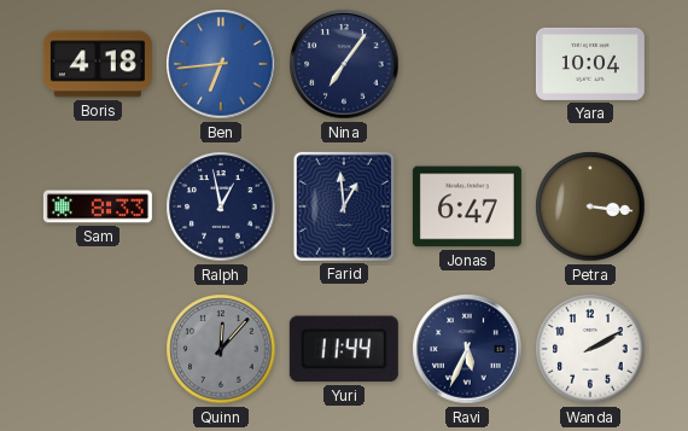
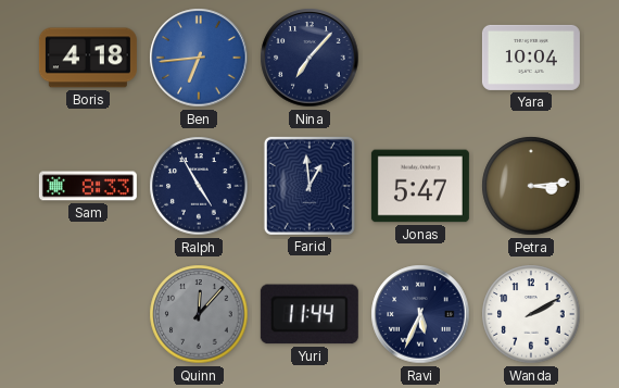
Nina: 7:06 -> 7:07 (309, 58)
Ralph: 12:58 -> 4:55 (199, 186)
Jonas: 6:47 -> 5:47 (420, 186)
Petra: 3:16 -> 3:14 (531, 186)
